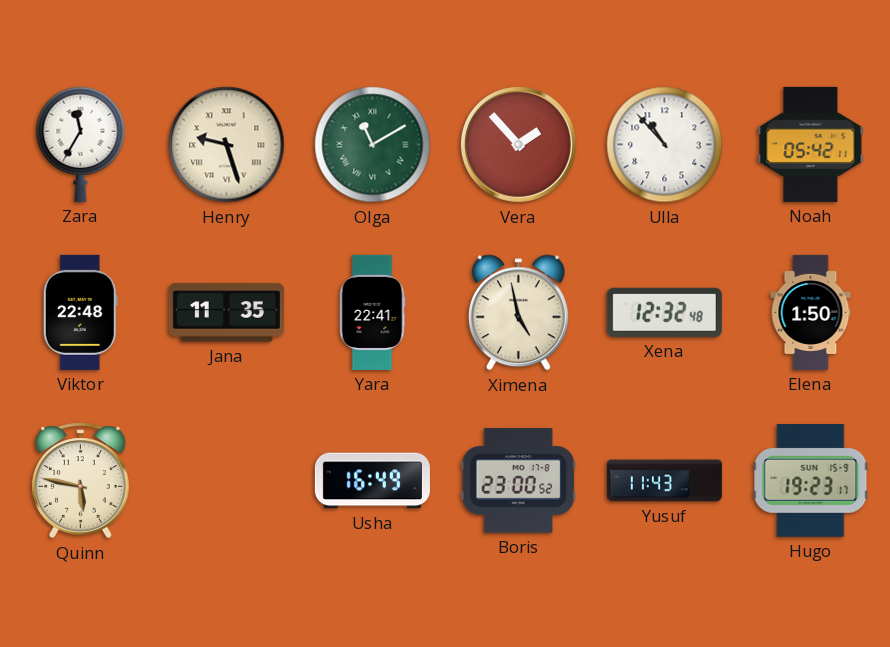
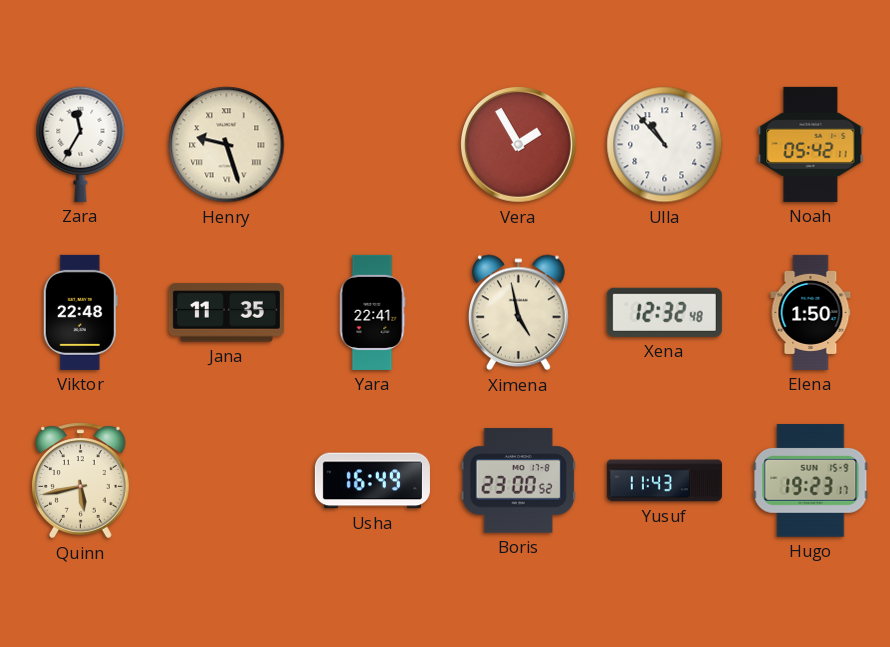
Olga: 11:10 -> none (373, 145)
Vera: 1:53 -> 1:55 (518, 144)
Quinn: 5:47 -> 5:43 (81, 481)
